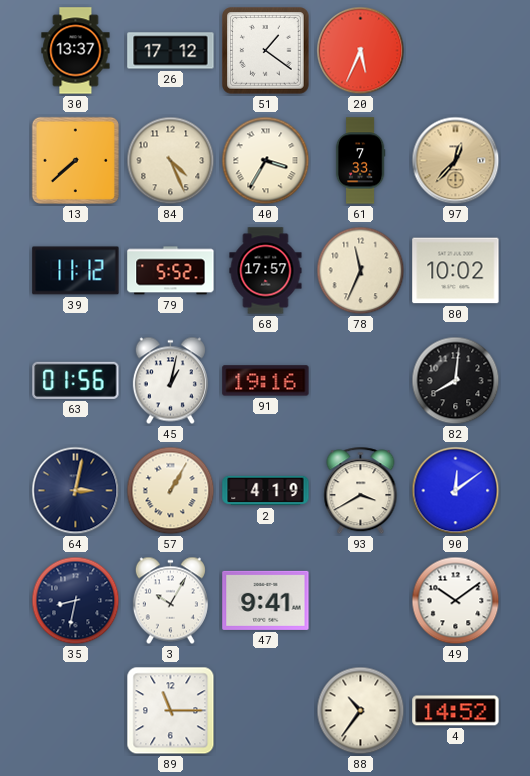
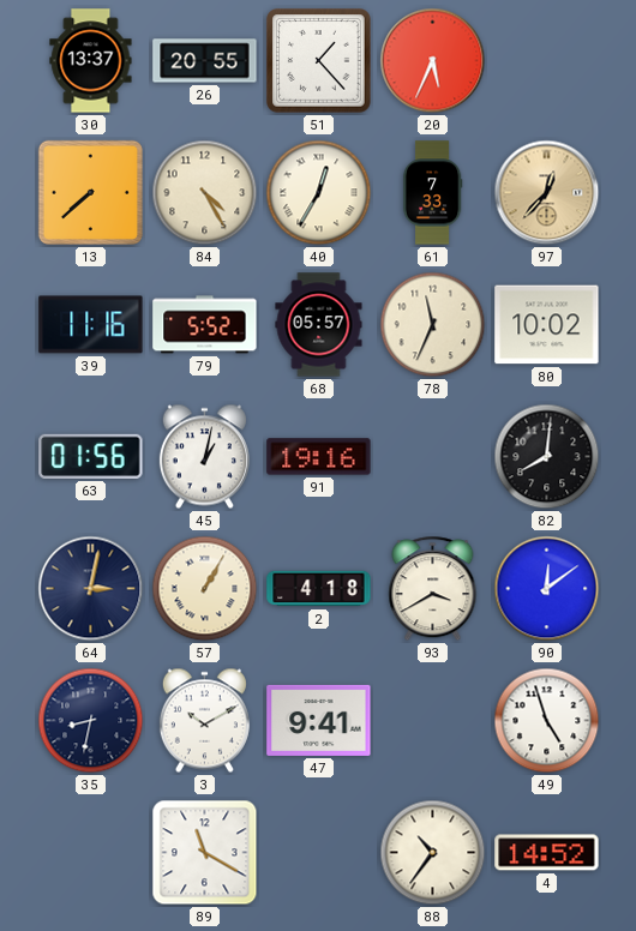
26: 17:12 -> 20:55 (205, 61)
51: 1:21 -> 1:23 (319, 61)
84: 4:26 -> 4:25 (205, 193)
40: 3:35 -> 12:35 (319, 193)
39: 11:12 -> 11:16 (91, 325)
68: 17:57 -> 05:57 (319, 325)
2: 4:19 -> 4:18 (319, 589)
3: 10:05 -> 10:10 (204, 721)
49: 10:09 -> 4:57 (547, 721)
89: 11:15 -> 11:20 (205, 853)
